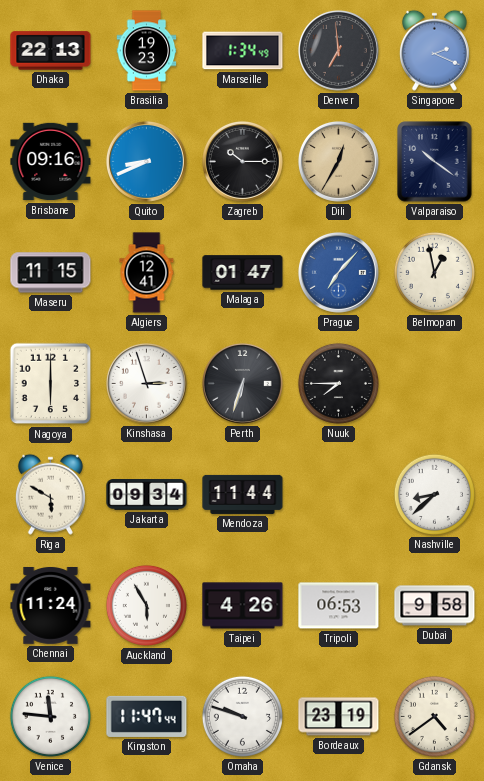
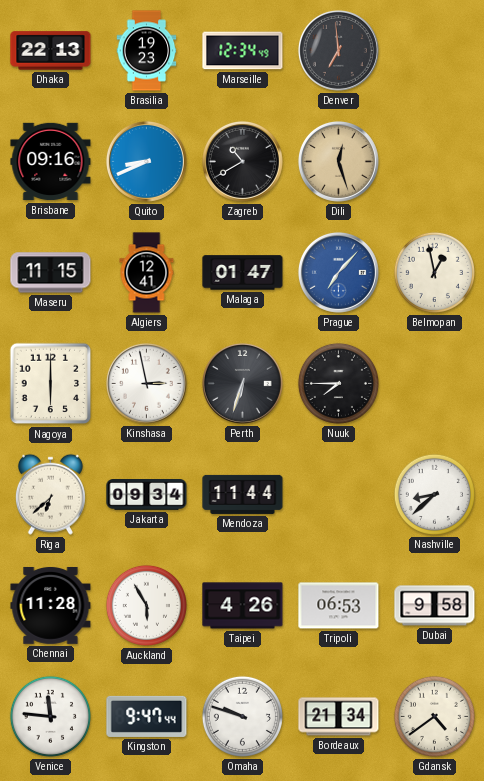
Marseille: 1:34 -> 12:34 (243, 51)
Singapore: 2:19 -> none (434, 50)
Zagreb: 10:15 -> 10:40 (242, 161)
Dili: 12:35 -> 12:27 (338, 161)
Valparaiso: 10:21 -> none (435, 162)
Kinshasa: 2:57 -> 2:58 (146, 383)
Riga: 5:50 -> 6:38 (50, 494)
Chennai: 11:24 -> 11:28 (51, 605)
Kingston: 11:47 -> 9:47 (147, 716)
Bordeaux: 23:19 -> 21:34 (339, 717)
